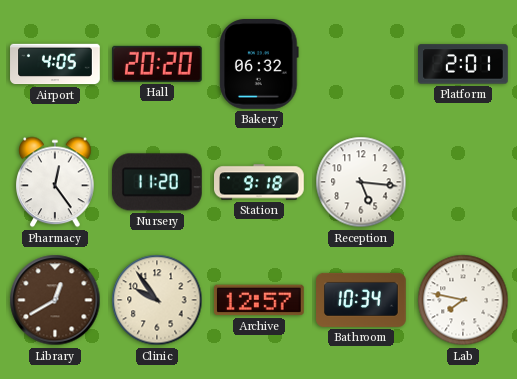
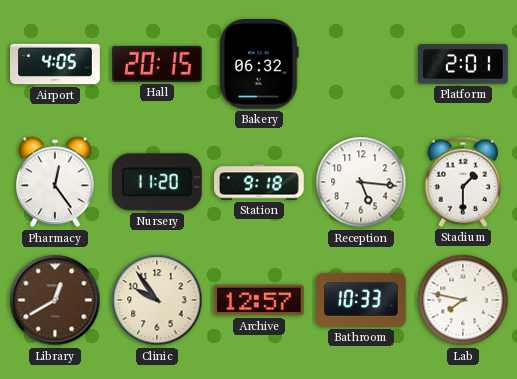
Hall: 20:20 -> 20:15 (158, 64)
Stadium: none -> 1:30 (462, 182)
Bathroom: 10:34 -> 10:33 (362, 300)
